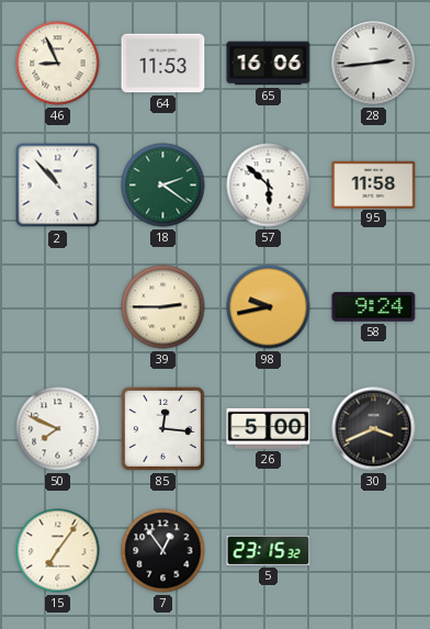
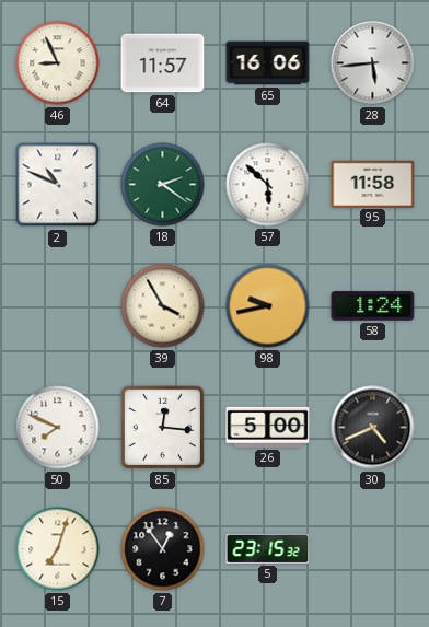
64: 11:53 -> 11:57 (163, 63)
28: 2:44 -> 5:44 (373, 63)
2: 10:53 -> 10:49 (58, 185)
39: 2:45 -> 3:55 (163, 306)
58: 9:24 -> 1:24 (373, 306)
30: 3:41 -> 4:41 (373, 428)
15: 7:06 -> 7:03 (58, 549)
